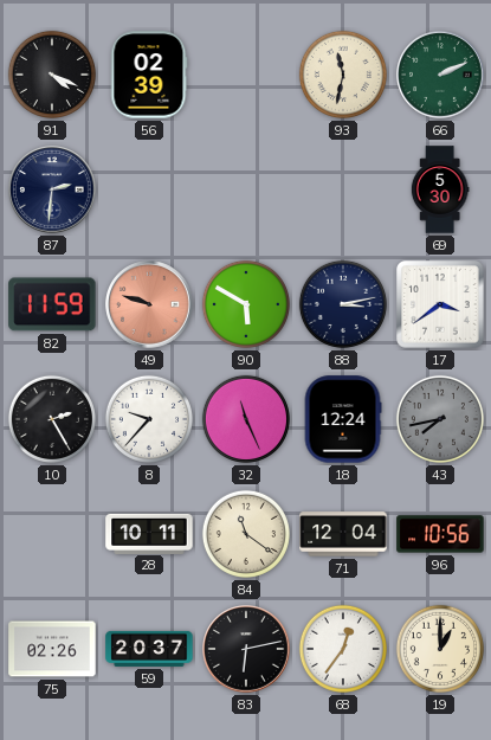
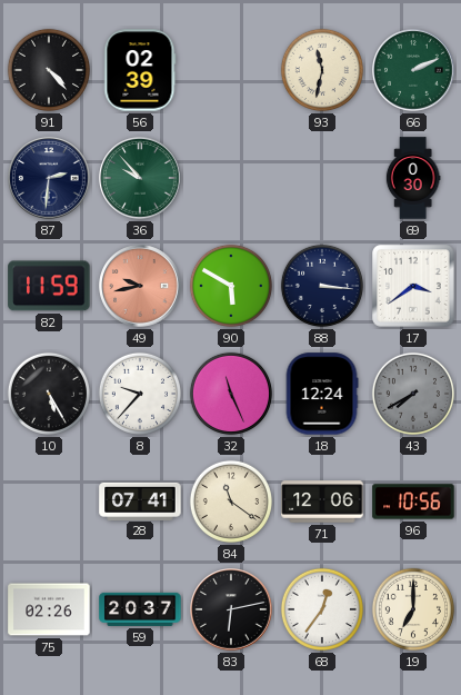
91: 4:19 -> 4:23 (49, 70)
36: none -> 9:53 (140, 178)
69: 5:30 -> 0:30 (413, 178)
49: 9:48 -> 9:43 (140, 286)
88: 3:13 -> 3:16 (322, 286)
10: 2:25 -> 5:25 (49, 394)
43: 7:43 -> 7:40 (413, 394)
28: 10:11 -> 07:41 (140, 500)
71: 12:04 -> 12:06 (322, 502)
19: 1:00 -> 7:00 (413, 609)
